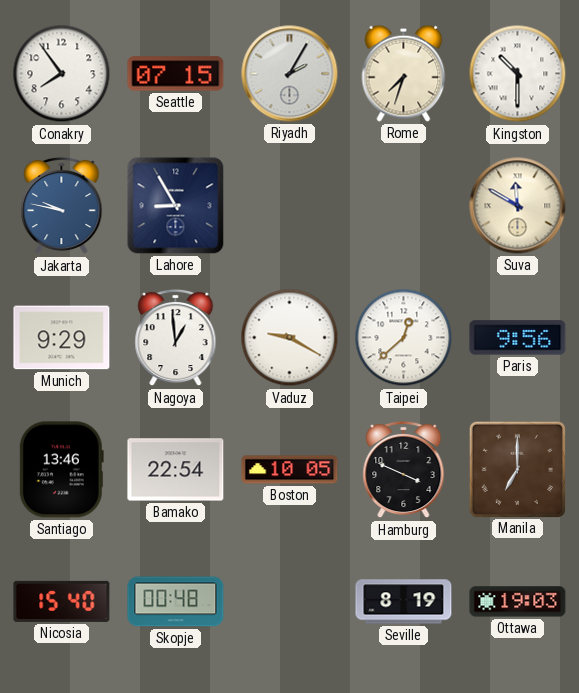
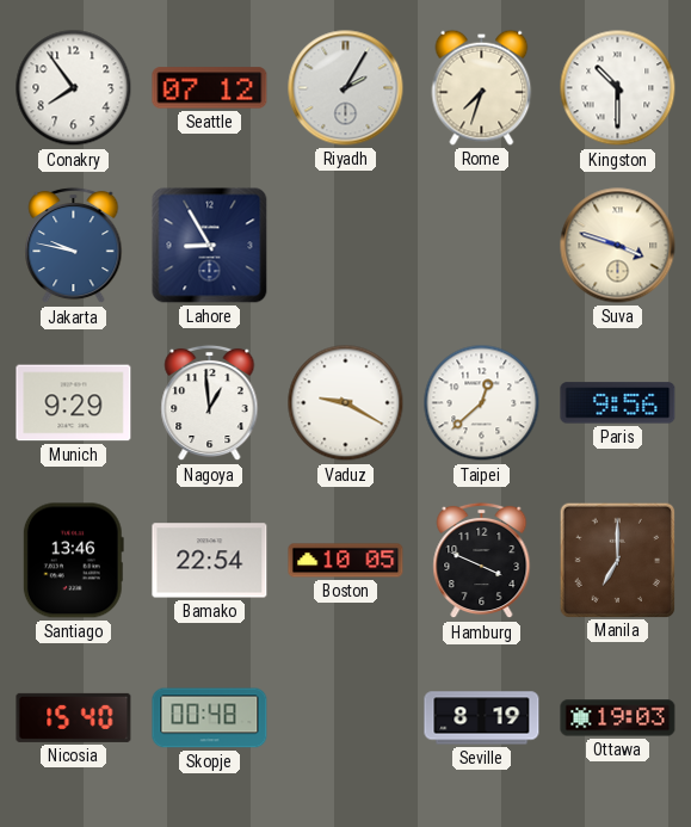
Seattle: 07:15 -> 07:12 (210, 88)
Suva: 11:50 -> 3:48 (618, 246)
